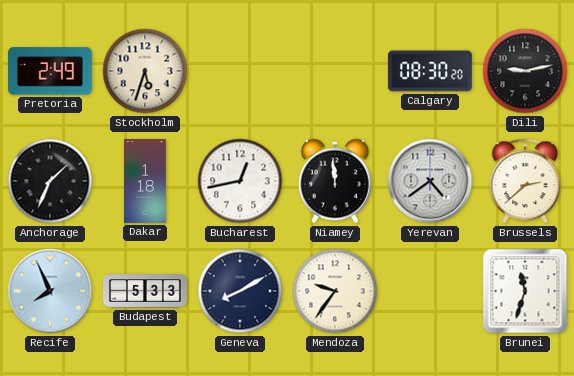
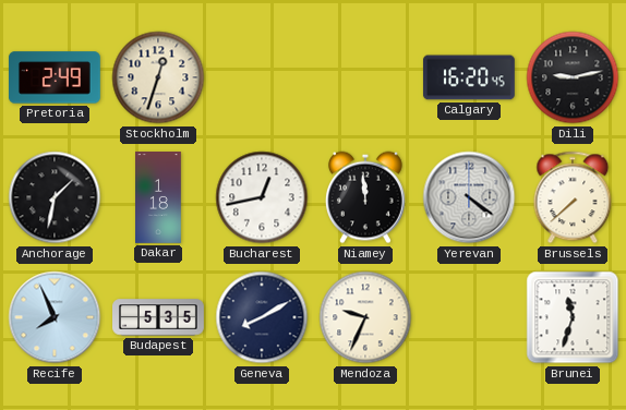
Stockholm: 5:33 -> 12:33 (158, 77)
Calgary: 08:30 -> 16:20 (469, 77)
Anchorage: 1:34 -> 1:32 (55, 197)
Yerevan: 4:39 -> 4:21 (469, 197)
Brussels: 2:38 -> 7:38 (573, 197)
Budapest: 5:33 -> 5:35 (158, 317)
Mendoza: 9:36 -> 9:34 (365, 317)
